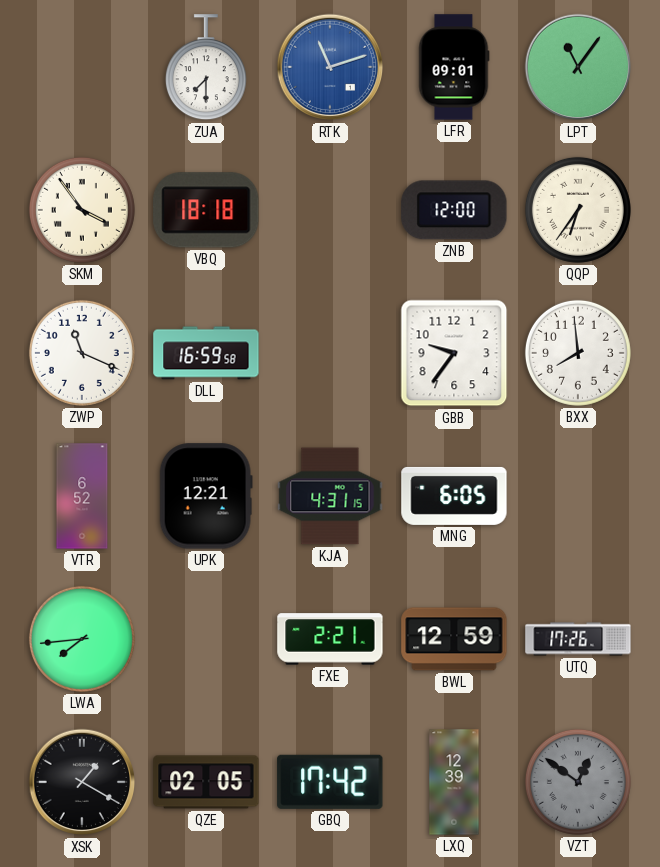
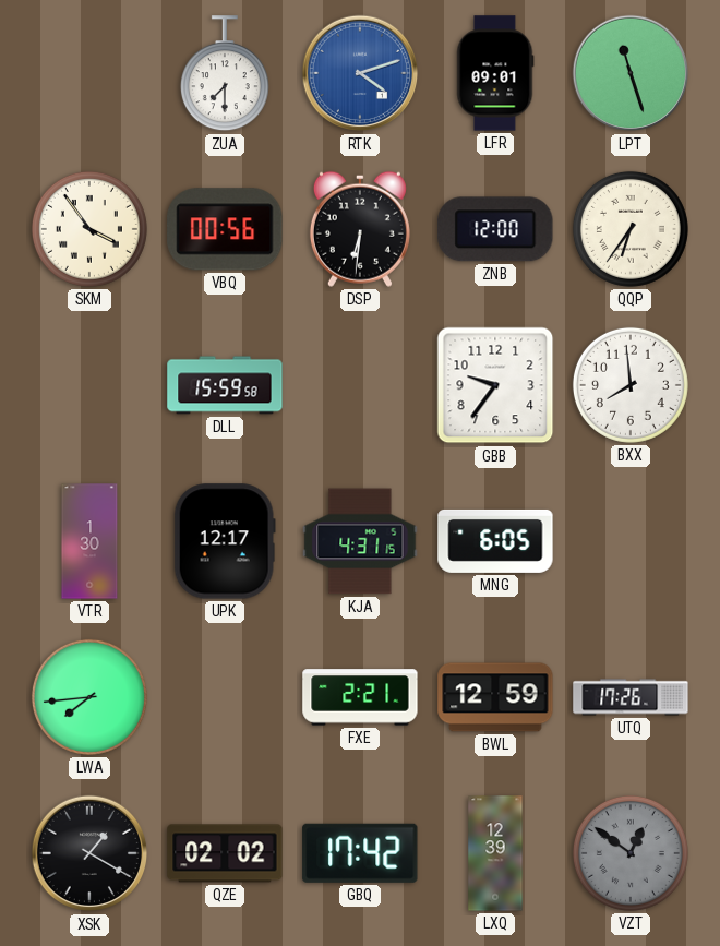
RTK: 11:12 -> 4:12 (360, 73)
LPT: 11:06 -> 11:27 (631, 73)
VBQ: 18:18 -> 00:56 (225, 229)
DSP: none -> 6:31 (360, 229)
ZWP: 11:19 -> none (82, 353)
DLL: 16:59 -> 15:59 (225, 385)
VTR: 6:52 -> 1:30 (89, 541)
UPK: 12:21 -> 12:17 (225, 541)
QZE: 02:05 -> 02:02 (225, 853)
